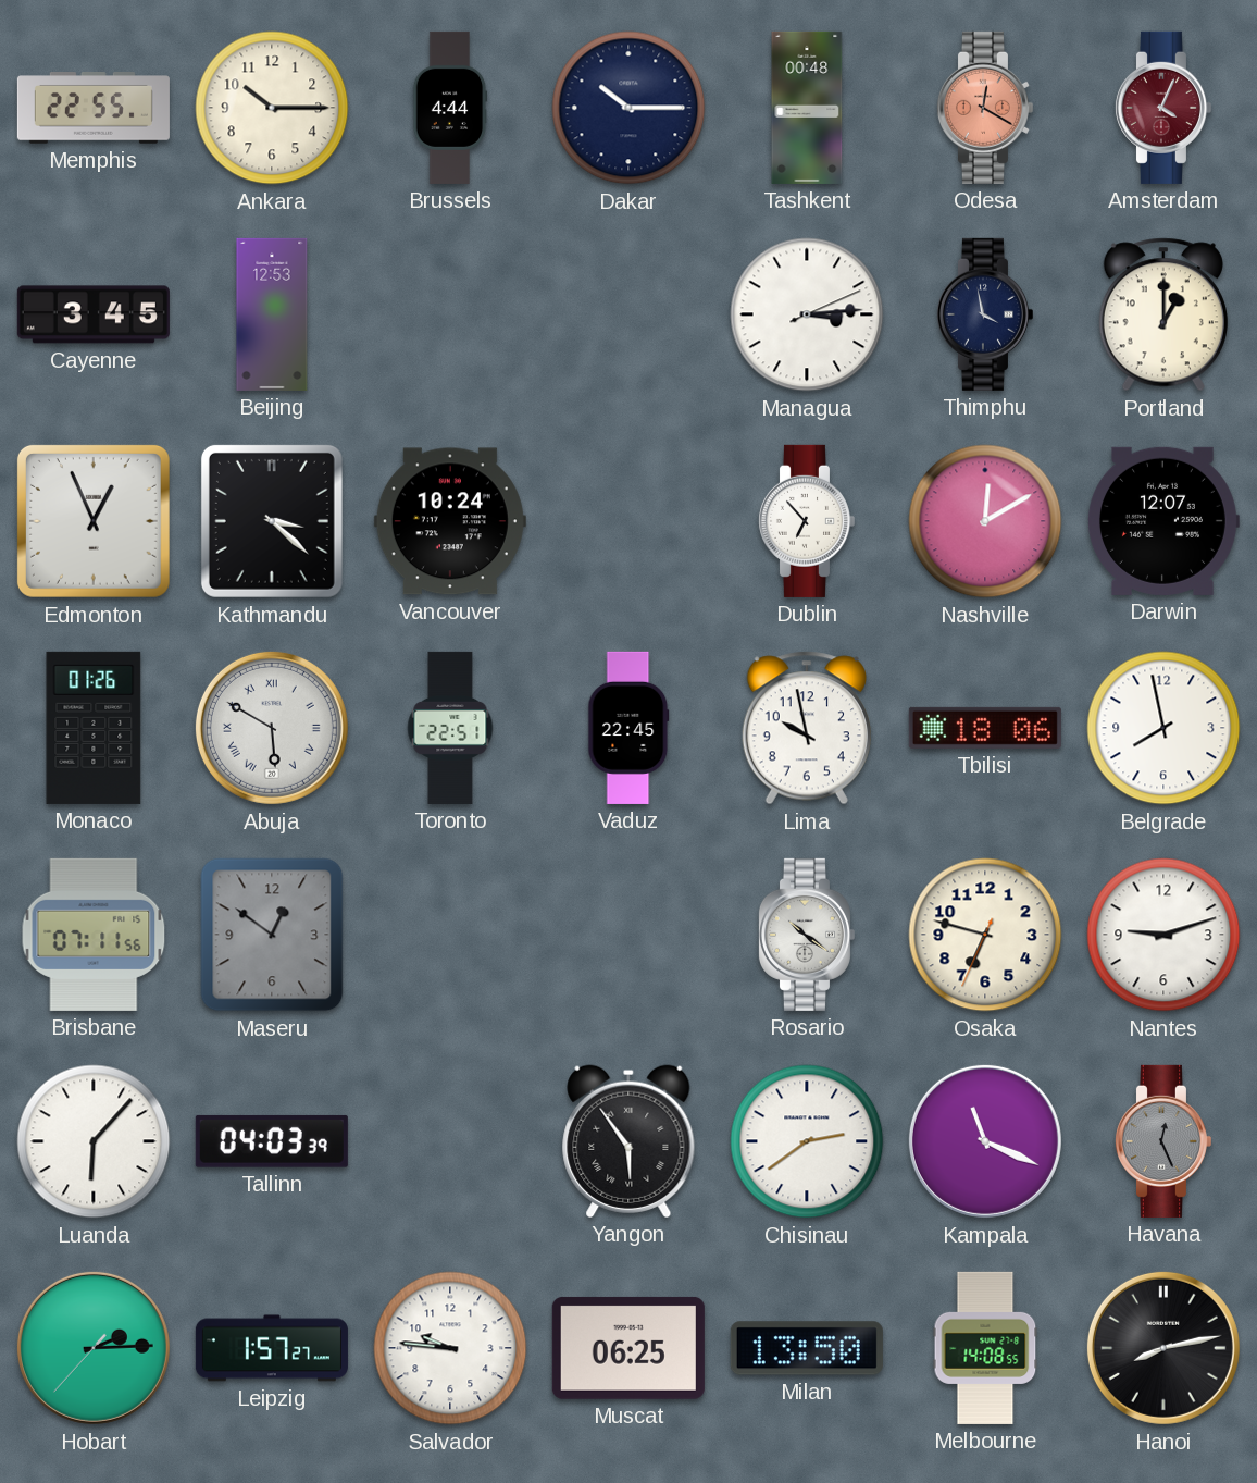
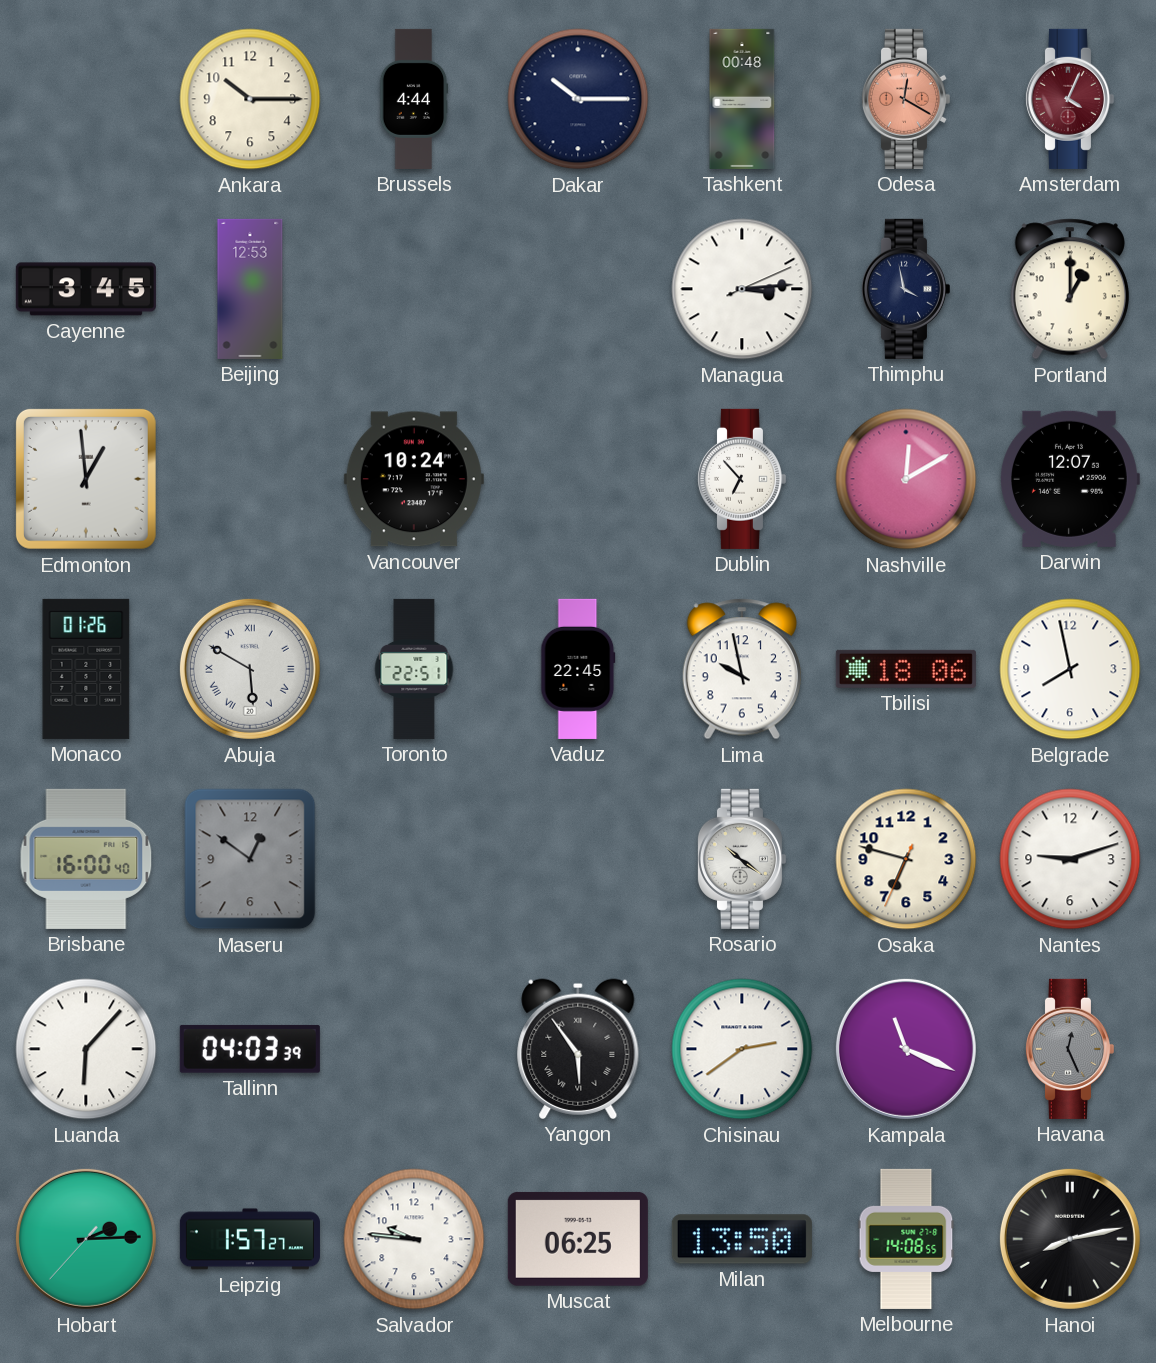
Memphis: 22:55 -> none (94, 109)
Edmonton: 12:56 -> 12:59 (86, 479)
Kathmandu: 3:22 -> none (272, 521)
Brisbane: 07:11 -> 16:00 (86, 859)
